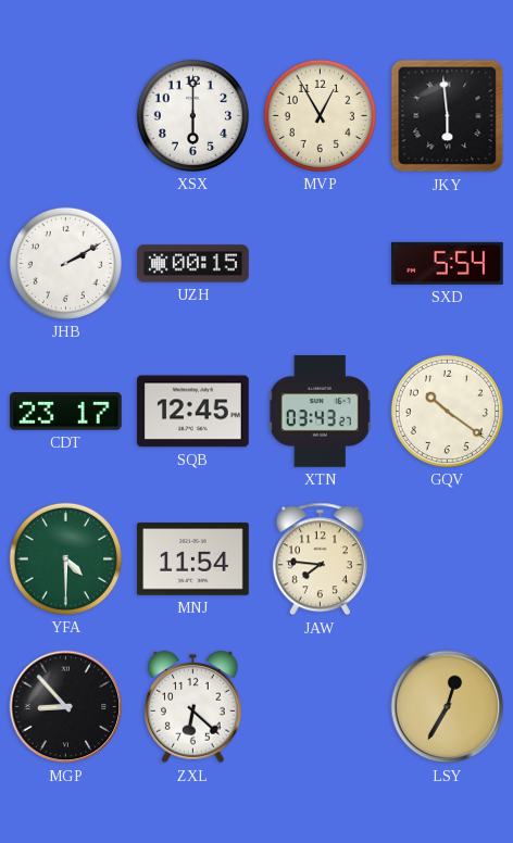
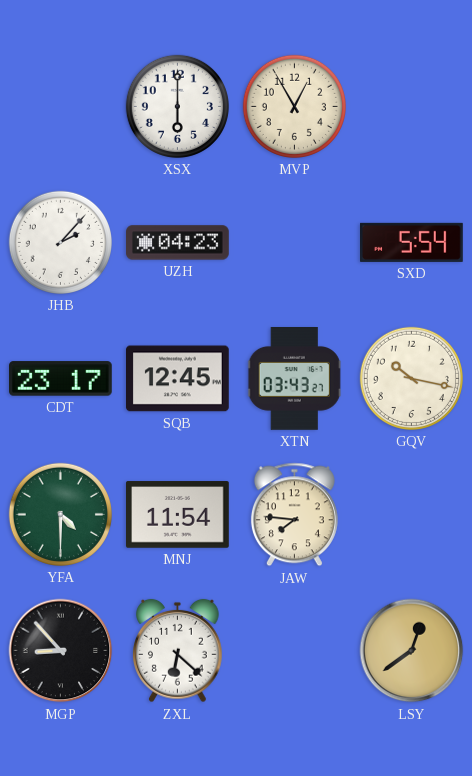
JKY: 5:59 -> none (448, 116)
JHB: 2:10 -> 2:07 (60, 242)
UZH: 00:15 -> 04:23 (178, 243)
GQV: 10:21 -> 10:17 (411, 378)
LSY: 12:35 -> 12:39 (412, 651)
